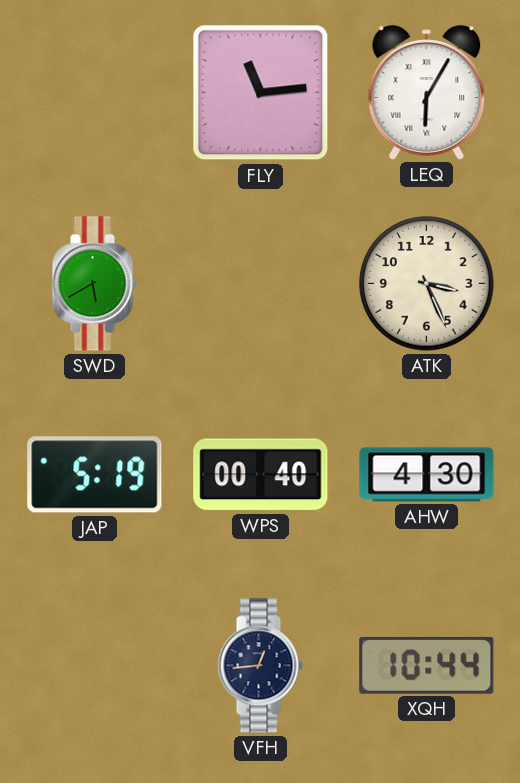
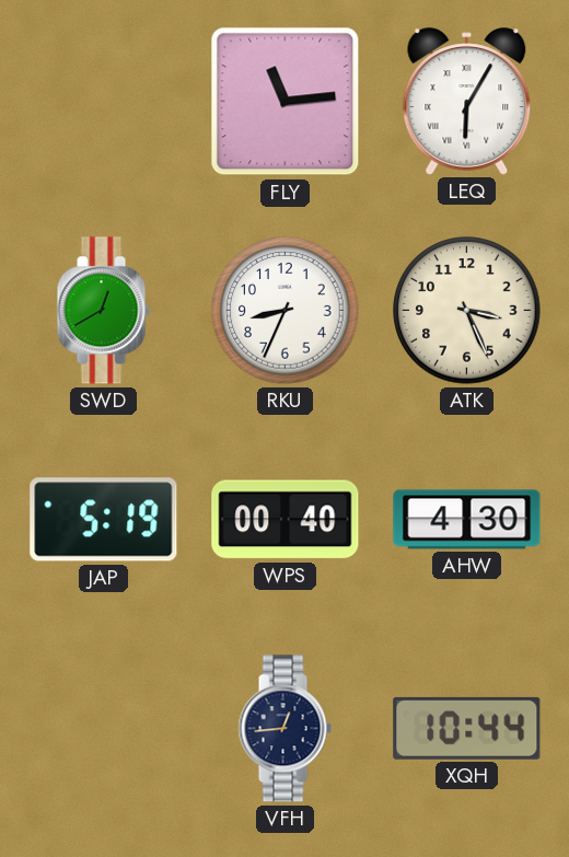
SWD: 5:40 -> 12:40 (103, 311)
RKU: none -> 8:34 (286, 311)
